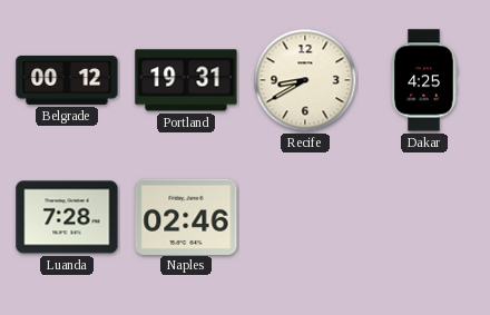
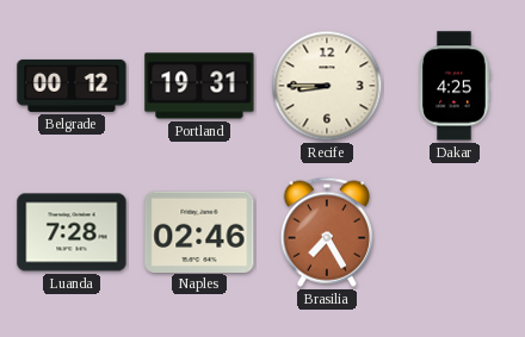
Recife: 8:40 -> 8:45 (327, 86)
Brasilia: none -> 7:25 (326, 232)
